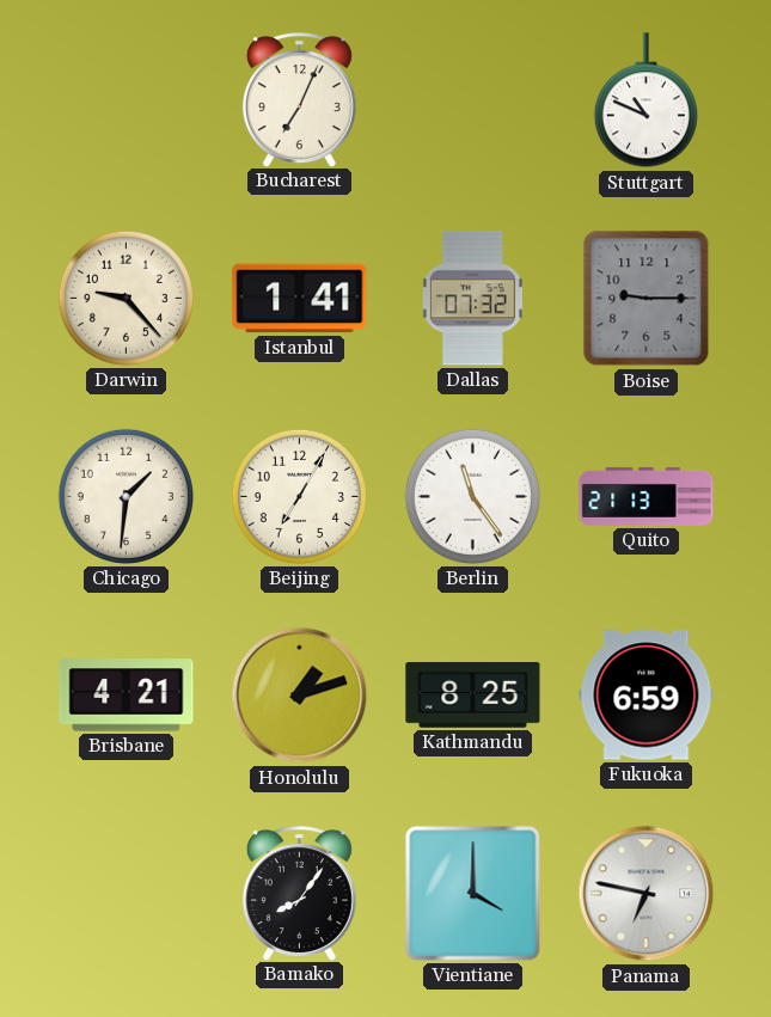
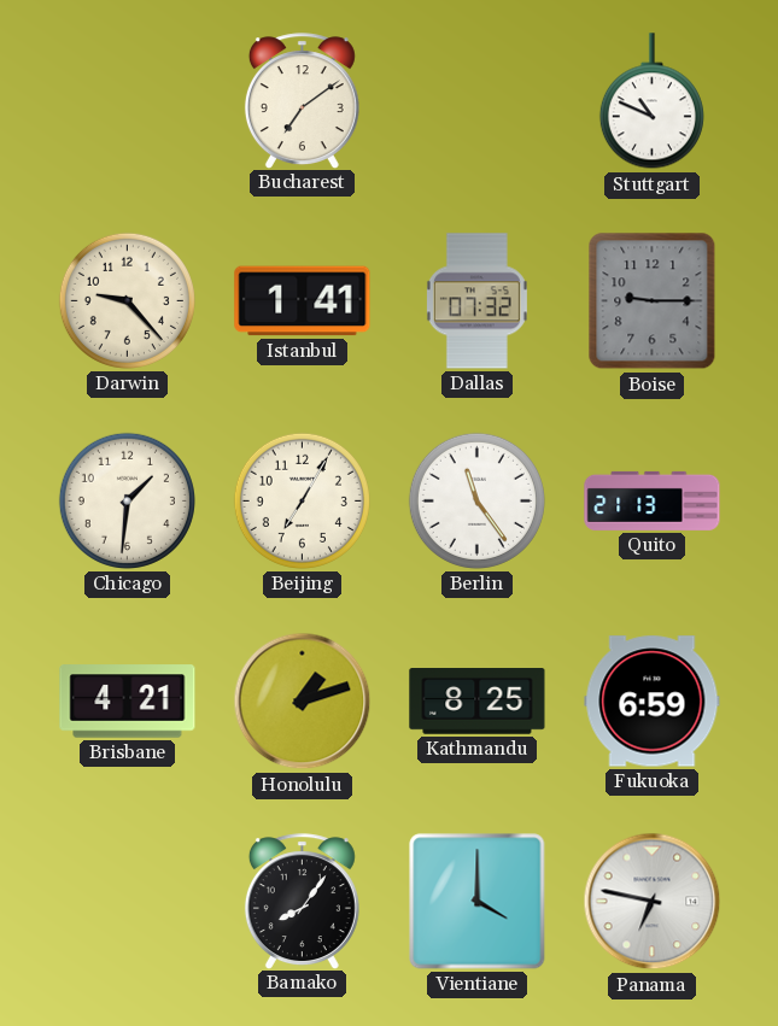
Bucharest: 7:04 -> 7:09 (302, 100)
